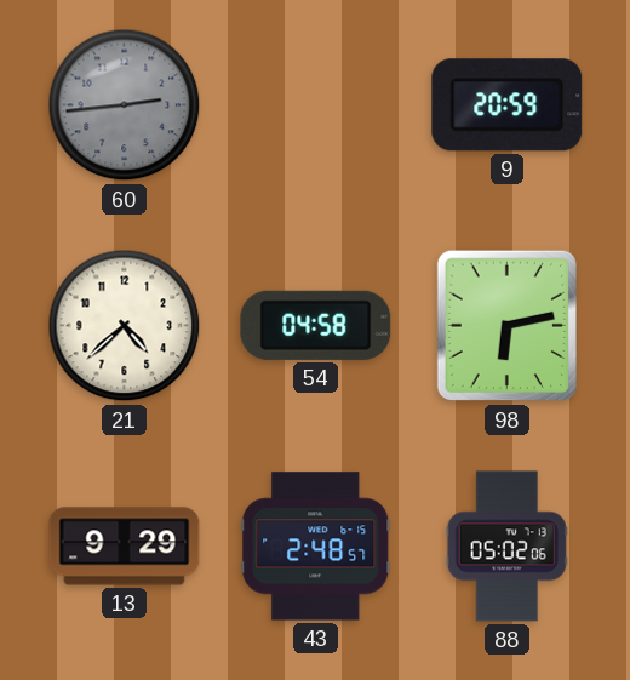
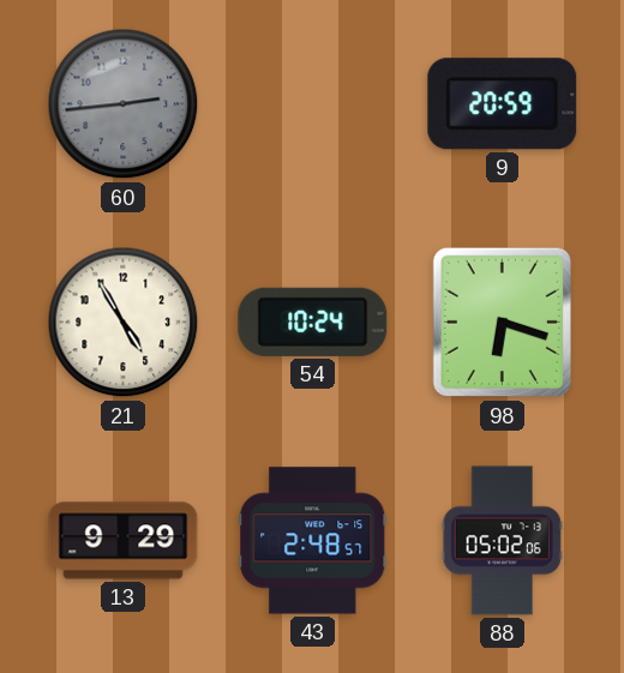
21: 4:38 -> 4:55 (124, 323)
54: 04:58 -> 10:24 (313, 322)
98: 6:13 -> 6:18 (502, 323)
